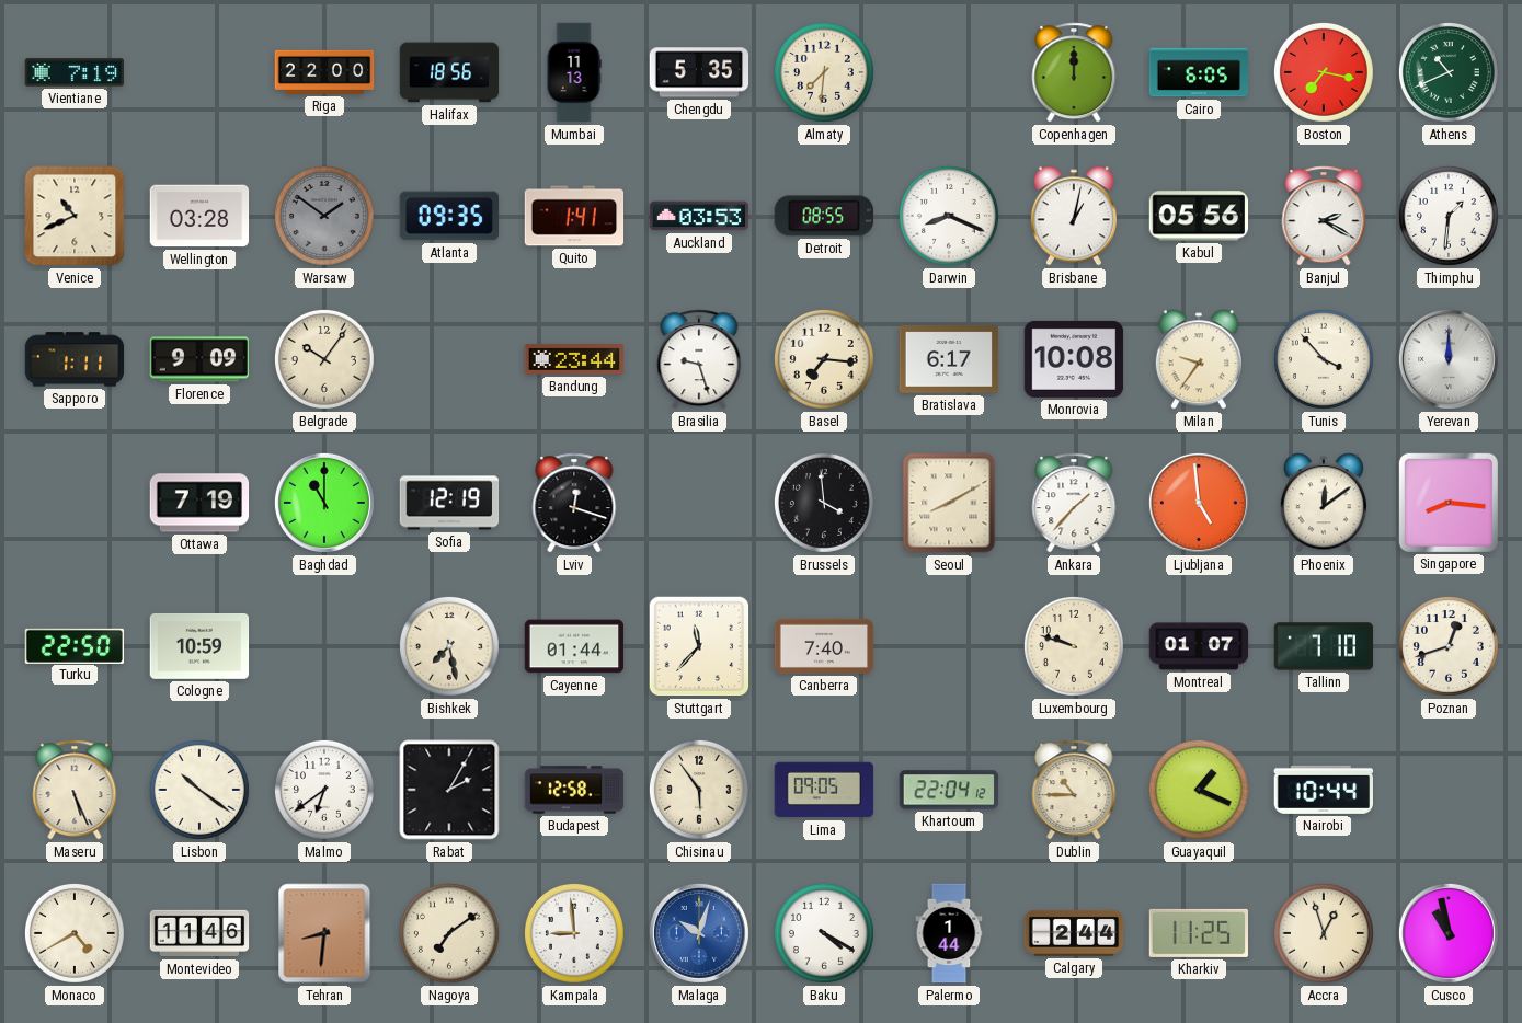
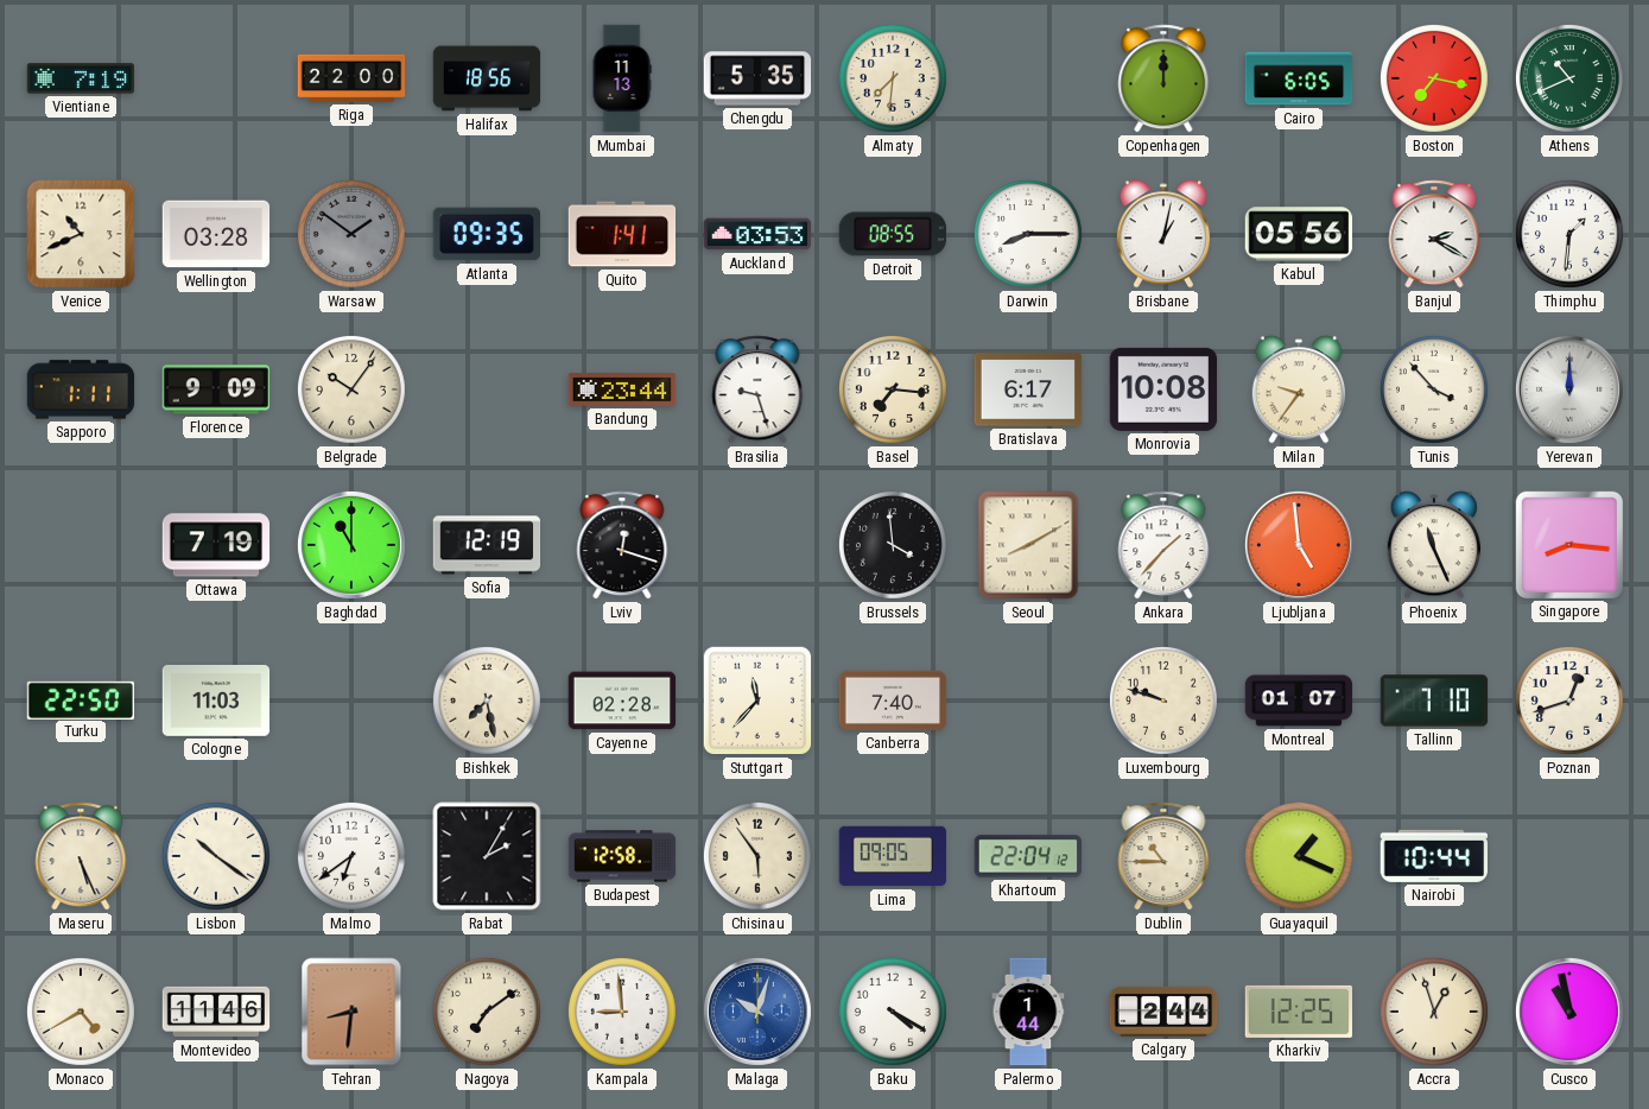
Darwin: 8:19 -> 8:15 (1028, 234)
Phoenix: 12:09 -> 11:26 (1434, 545)
Cologne: 10:59 -> 11:03 (216, 701)
Cayenne: 01:44 -> 02:28 (622, 701)
Kharkiv: 11:25 -> 12:25 (1299, 1012)
